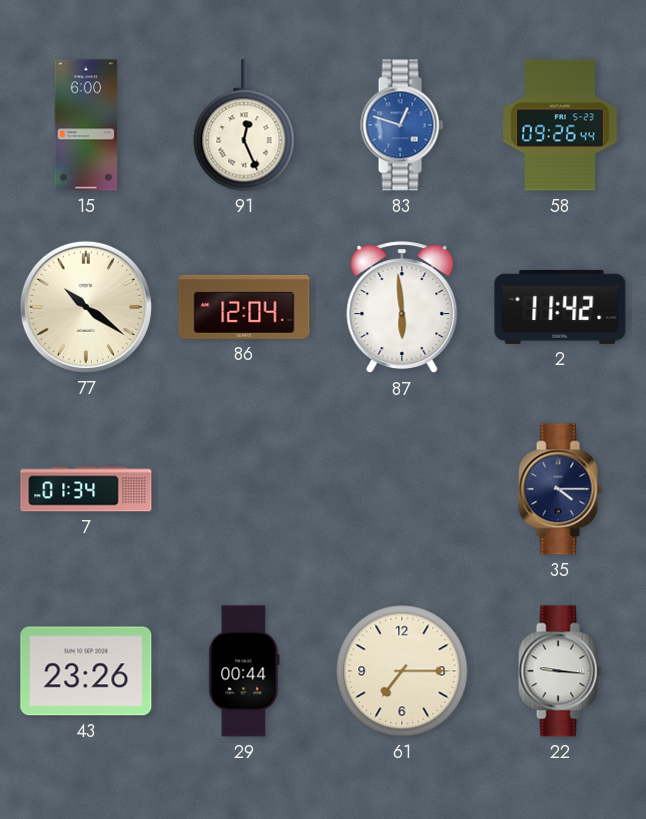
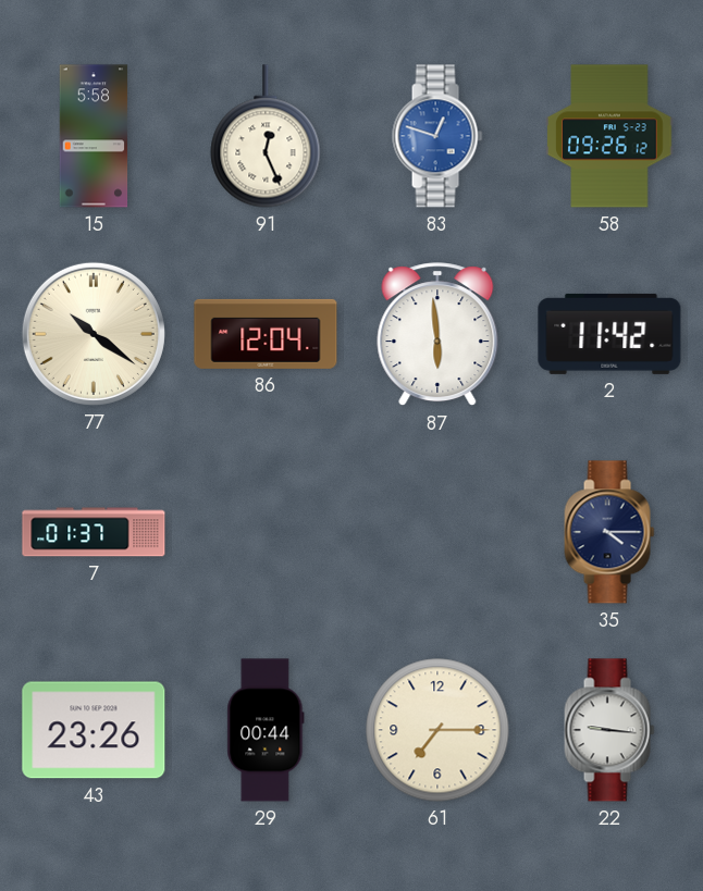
15: 6:00 -> 5:58 (94, 136)
58: 09:26:44 -> 09:26:12 (609, 136)
7: 01:34 -> 01:37 (94, 532)
